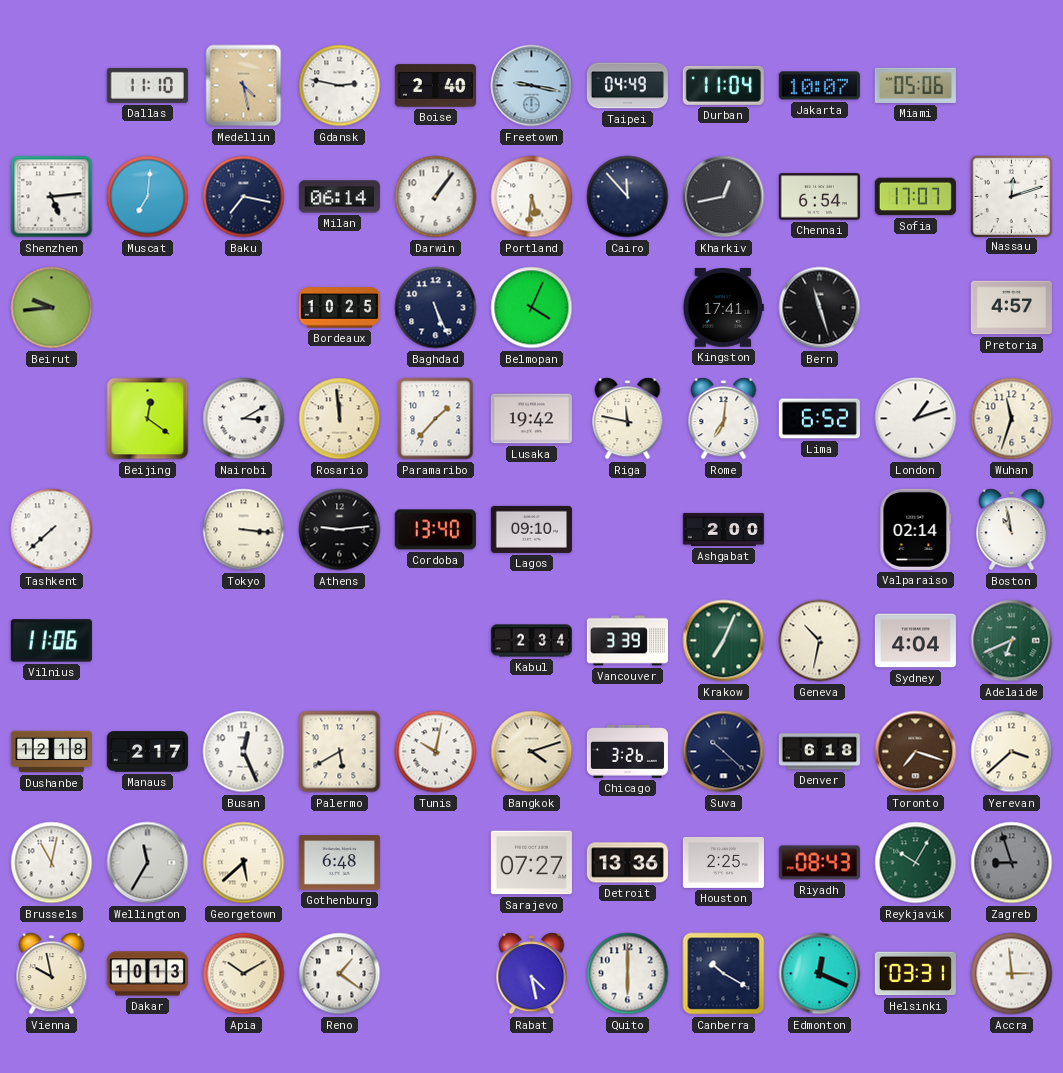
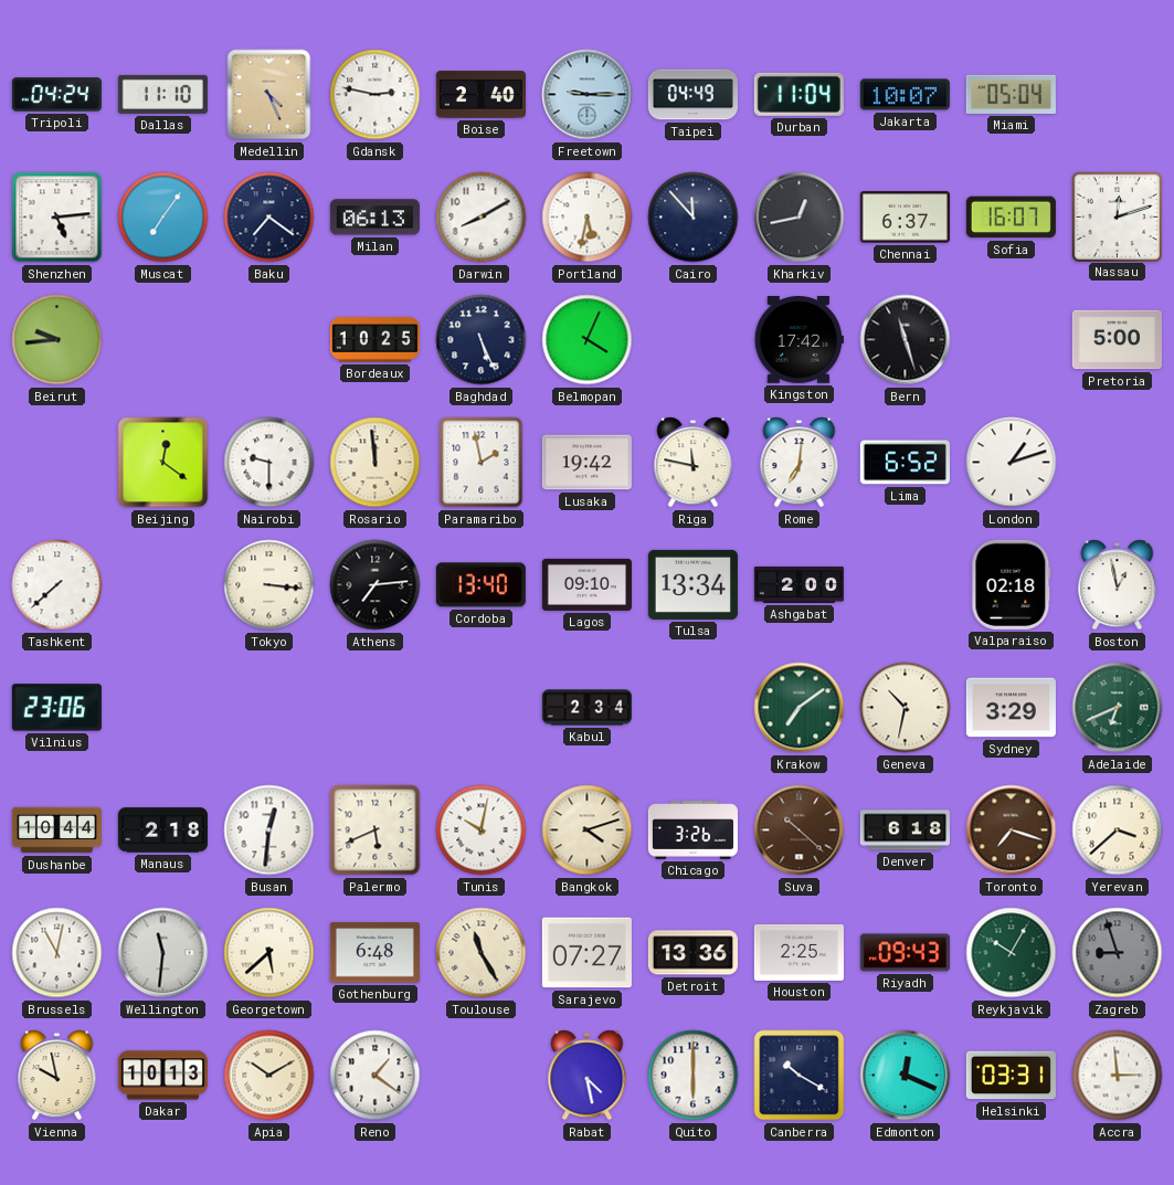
Tripoli: none -> 04:24 (56, 95)
Medellin: 4:28 -> 4:26 (269, 95)
Freetown: 9:17 -> 9:15 (588, 95)
Miami: 05:06 -> 05:04 (1011, 94)
Muscat: 7:01 -> 7:06 (163, 218)
Baku: 7:17 -> 7:21 (269, 218)
Milan: 06:14 -> 06:13 (374, 218)
Darwin: 1:06 -> 8:10 (482, 218)
Portland: 5:31 -> 5:32 (588, 218)
Chennai: 6:54 -> 6:37 (905, 218)
Sofia: 17:07 -> 16:07 (1011, 218)
Kingston: 17:41 -> 17:42 (798, 340)
Pretoria: 4:57 -> 5:00 (1117, 340)
Nairobi: 3:10 -> 9:30 (269, 463)
Paramaribo: 1:37 -> 1:58 (482, 463)
Wuhan: 11:33 -> none (1012, 419)
Athens: 9:14 -> 7:14 (376, 585)
Tulsa: none -> 13:34 (692, 584)
Valparaiso: 02:14 -> 02:18 (1012, 584)
Boston: 10:58 -> 12:58 (1118, 585)
Vilnius: 11:06 -> 23:06 (56, 708)
Vancouver: 3:39 -> none (627, 641)
Krakow: 7:04 -> 7:09 (800, 708)
Sydney: 4:04 -> 3:29 (1011, 708)
Dushanbe: 12:18 -> 10:44 (56, 830)
Manaus: 2:17 -> 2:18 (162, 830)
Busan: 12:26 -> 12:31 (269, 830)
Palermo: 5:40 -> 5:41 (376, 830)
Suva dial: navy -> brown (800, 830)
Wellington: 11:35 -> 11:31 (163, 953)
Toulouse: none -> 11:25 (482, 953)
Riyadh: 08:43 -> 09:43 (905, 953)
